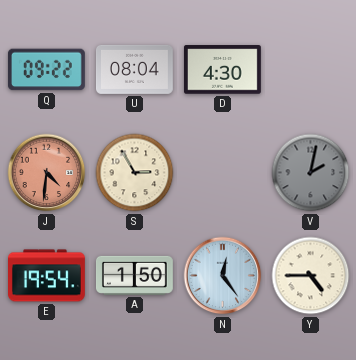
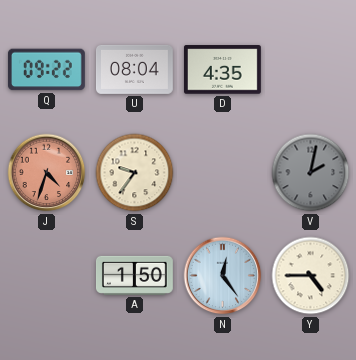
D: 4:30 -> 4:35 (222, 70)
J: 4:31 -> 4:33 (47, 173)
S: 2:55 -> 9:36 (135, 173)
E: 19:54 -> none (47, 276)
